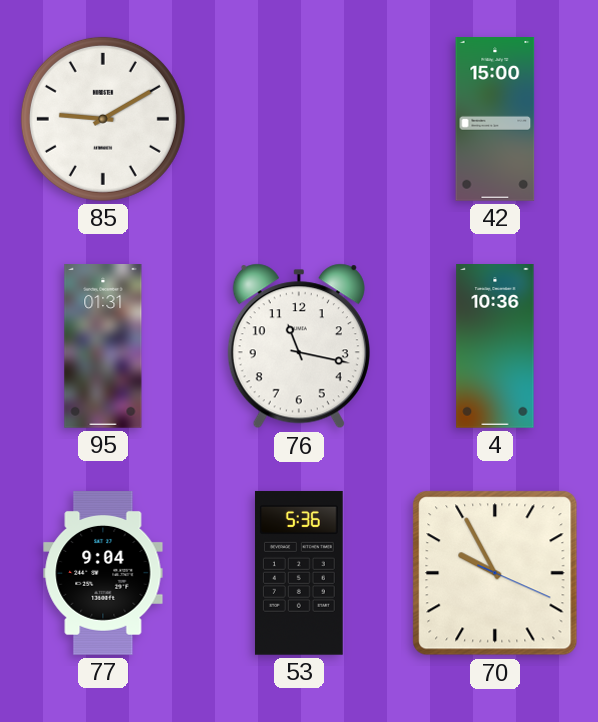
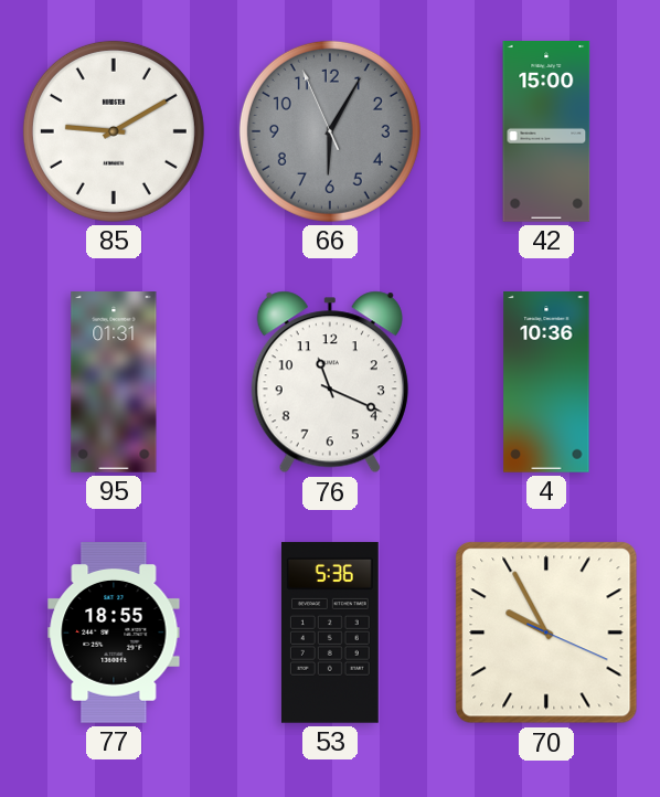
66: none -> 6:04 (330, 131)
76: 11:17 -> 11:19 (330, 382)
77: 9:04 -> 18:55 (114, 634)
